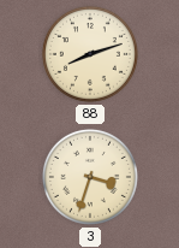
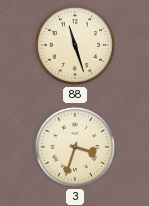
88: 8:12 -> 11:27 (75, 45)
